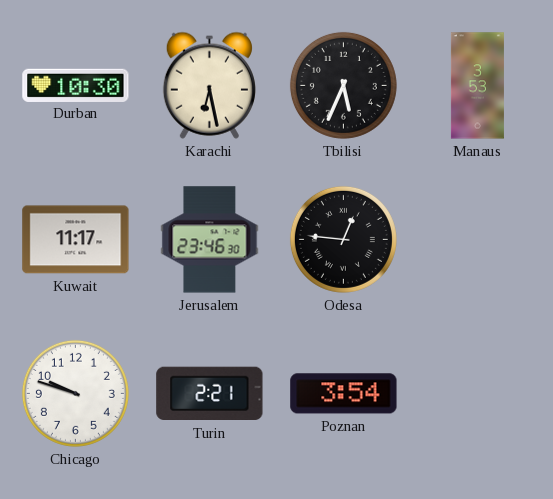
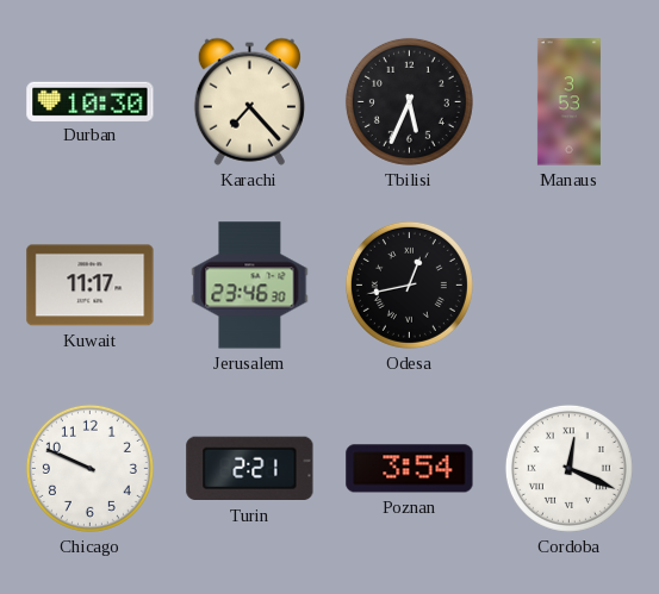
Karachi: 6:28 -> 7:23 (249, 101)
Odesa: 12:46 -> 12:43 (409, 285)
Chicago: 9:48 -> 9:49 (89, 468)
Cordoba: none -> 12:19 (568, 468)
